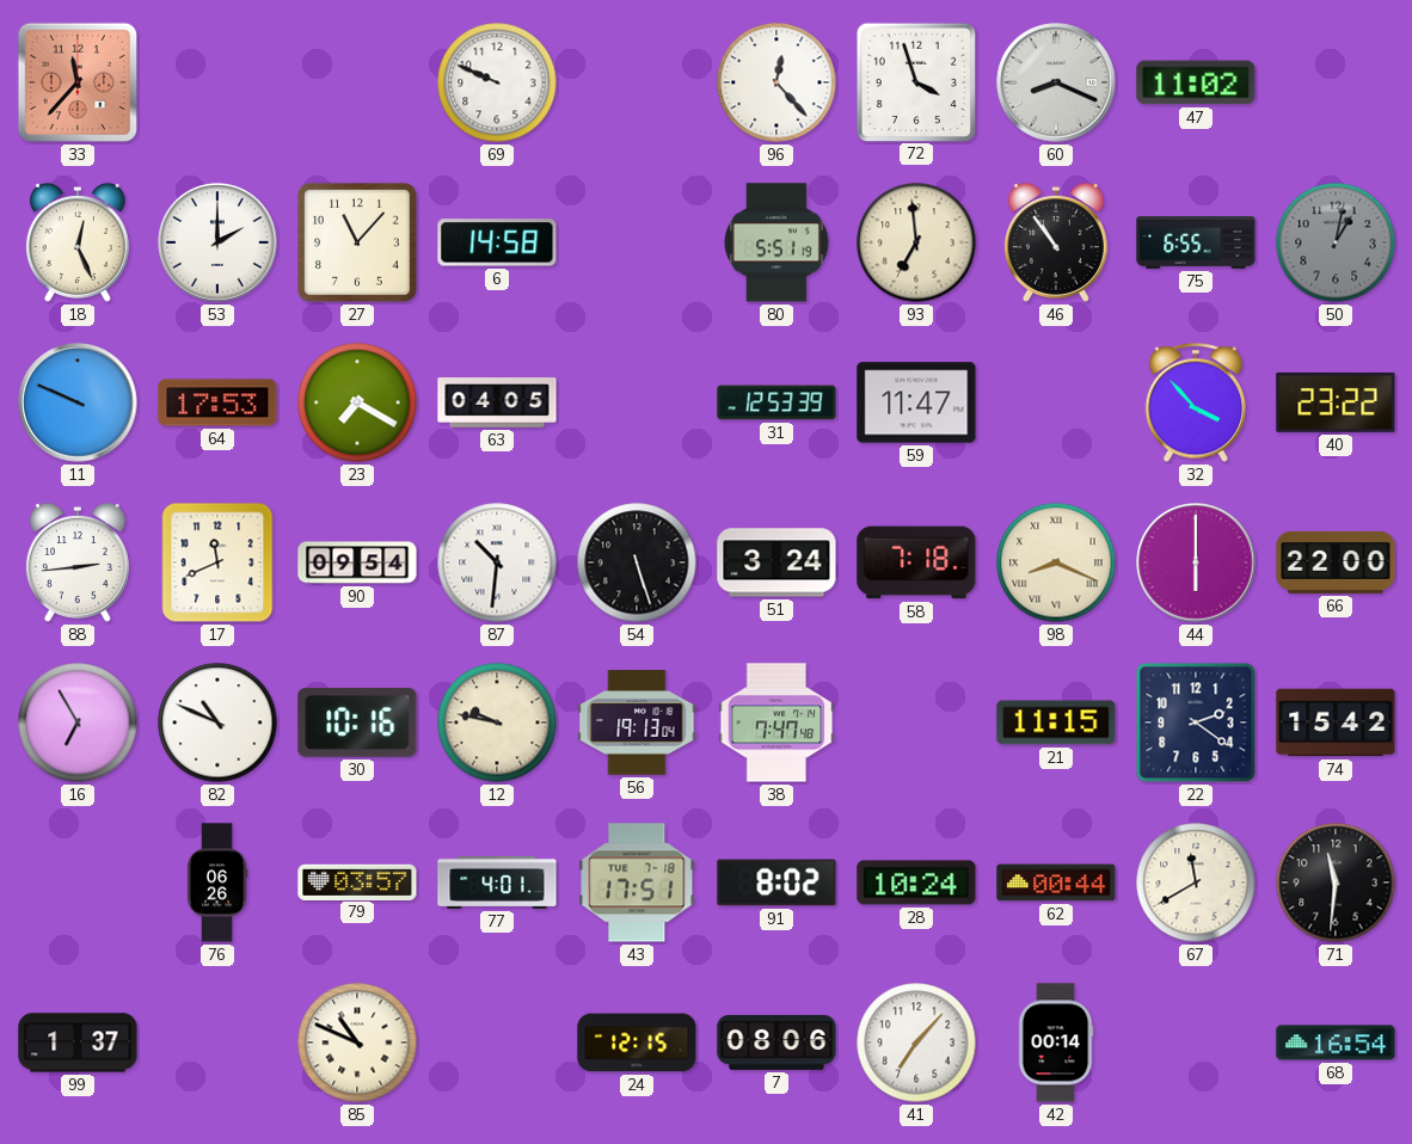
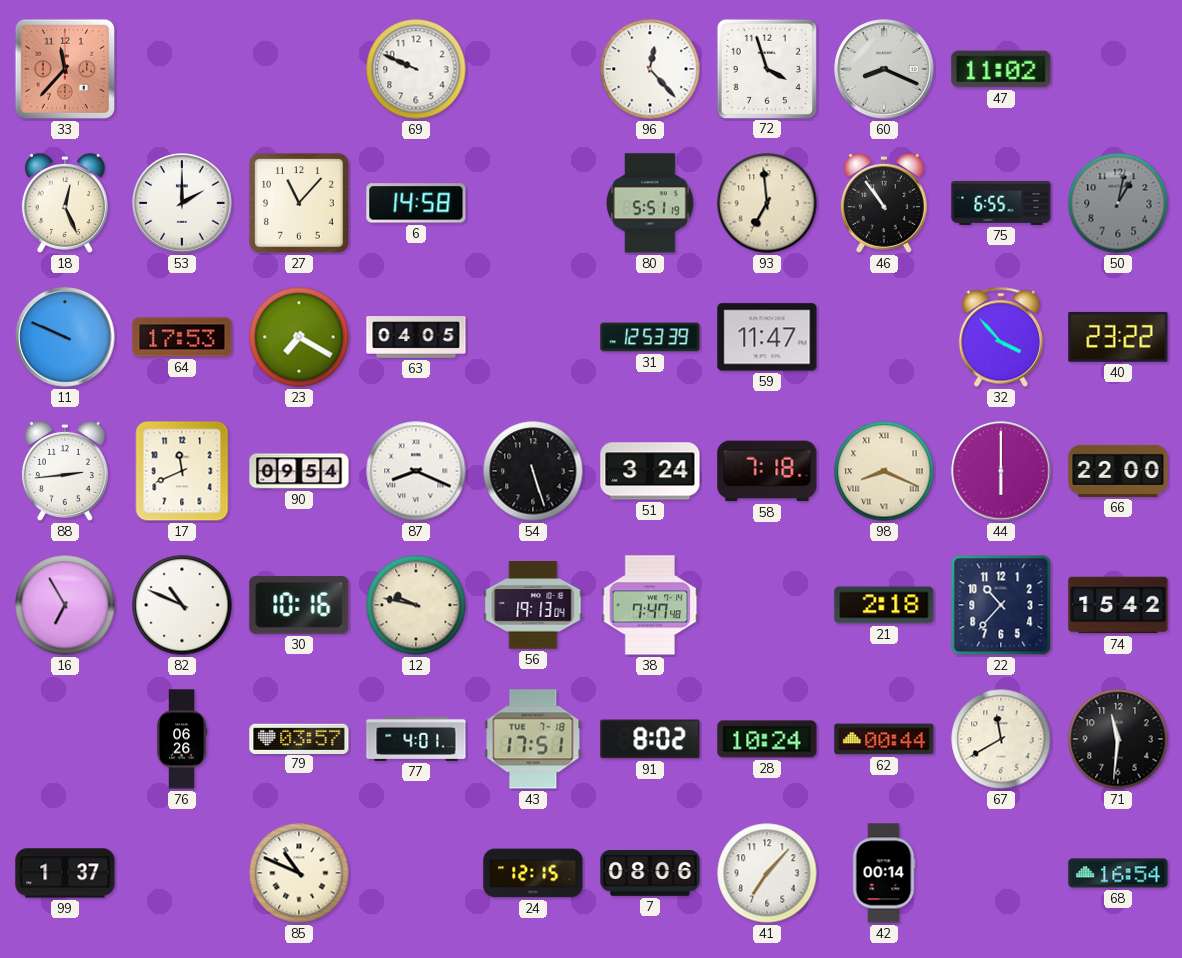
87: 10:31 -> 8:19 (416, 471)
21: 11:15 -> 2:18 (884, 605)
22: 2:21 -> 10:37 (1001, 605)
